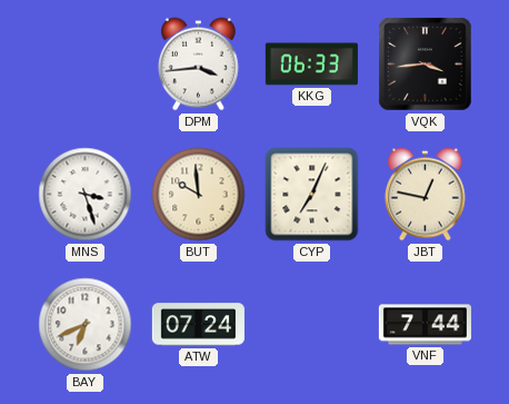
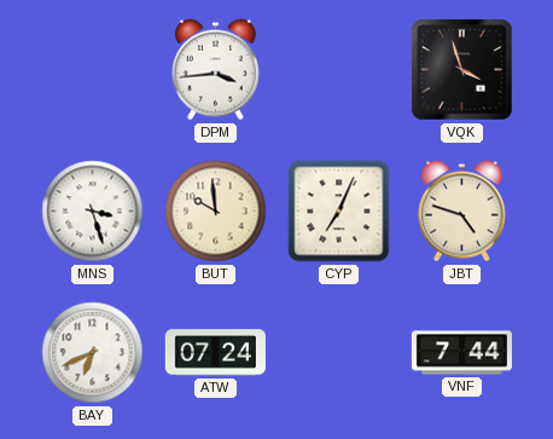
KKG: 06:33 -> none (311, 65)
VQK: 3:44 -> 3:57 (462, 70)
JBT: 12:47 -> 4:48 (461, 212)
